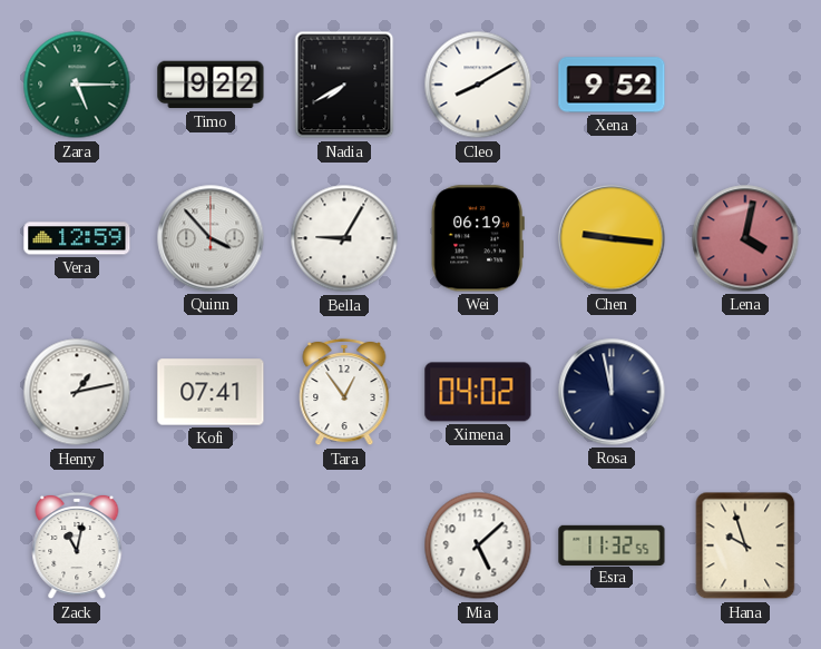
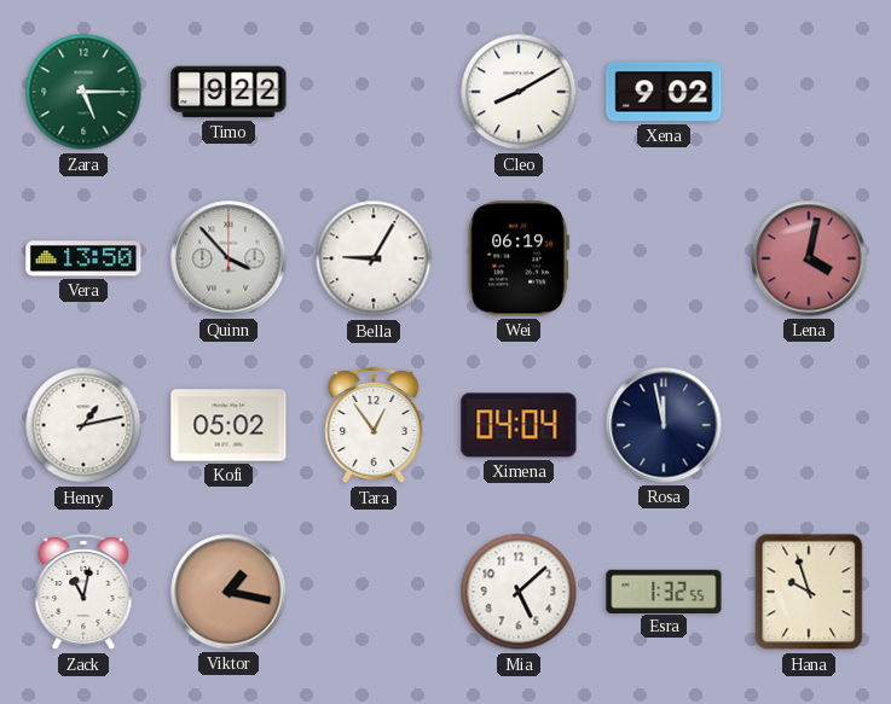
Nadia: 7:40 -> none (344, 85)
Xena: 9:52 -> 9:02 (664, 92)
Vera: 12:59 -> 13:50 (83, 258)
Chen: 9:16 -> none (612, 238)
Kofi: 07:41 -> 05:02 (228, 425)
Ximena: 04:02 -> 04:04 (519, 425)
Viktor: none -> 1:17 (228, 592)
Esra: 11:32 -> 1:32 (664, 590)
